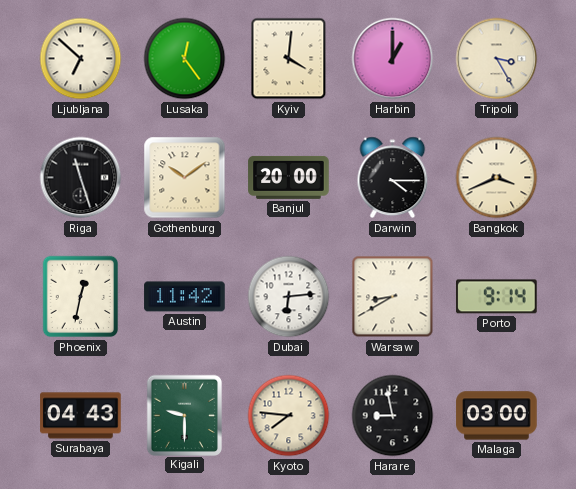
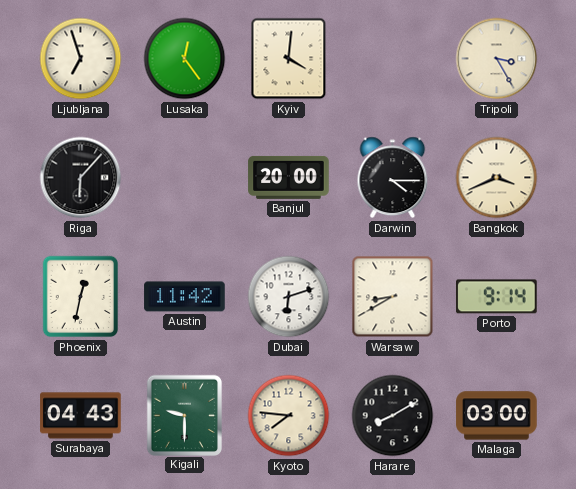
Ljubljana: 6:52 -> 6:57 (81, 59)
Harbin: 1:00 -> none (393, 59)
Riga: 11:27 -> 6:07 (81, 178)
Gothenburg: 10:09 -> none (185, 178)
Dubai: 6:14 -> 6:12 (289, 297)
Harare: 8:58 -> 8:10 (393, 416)
